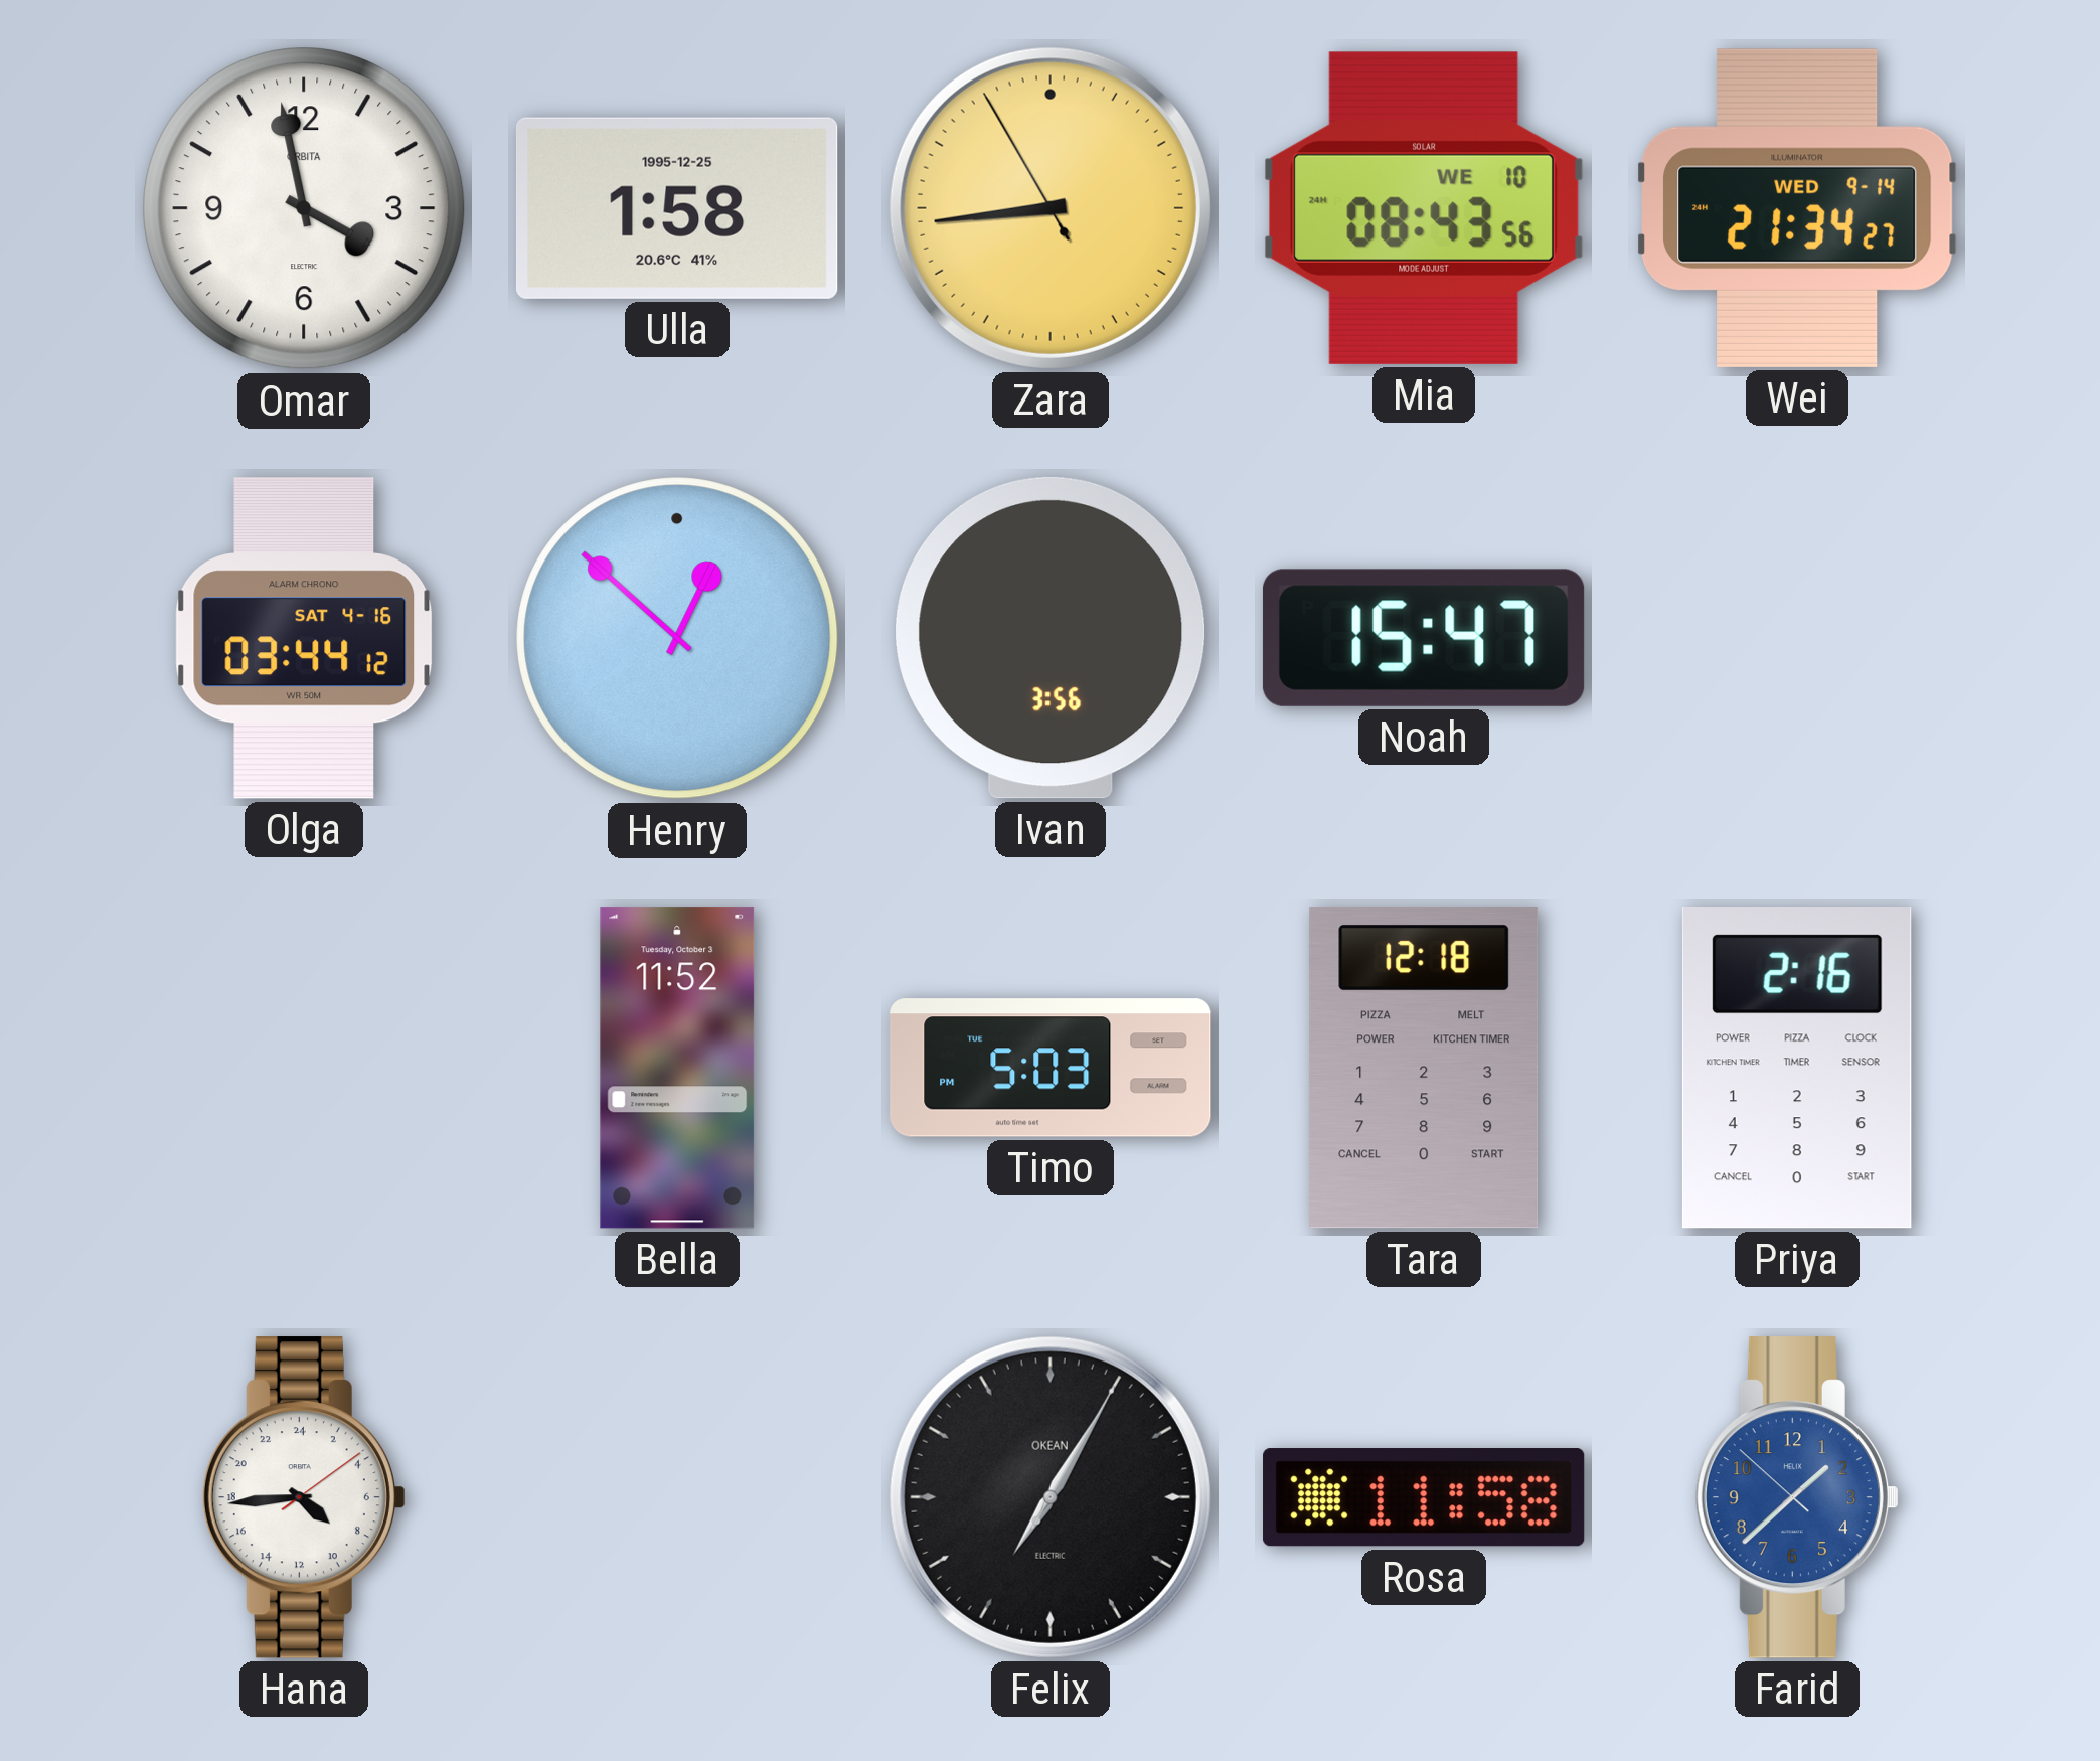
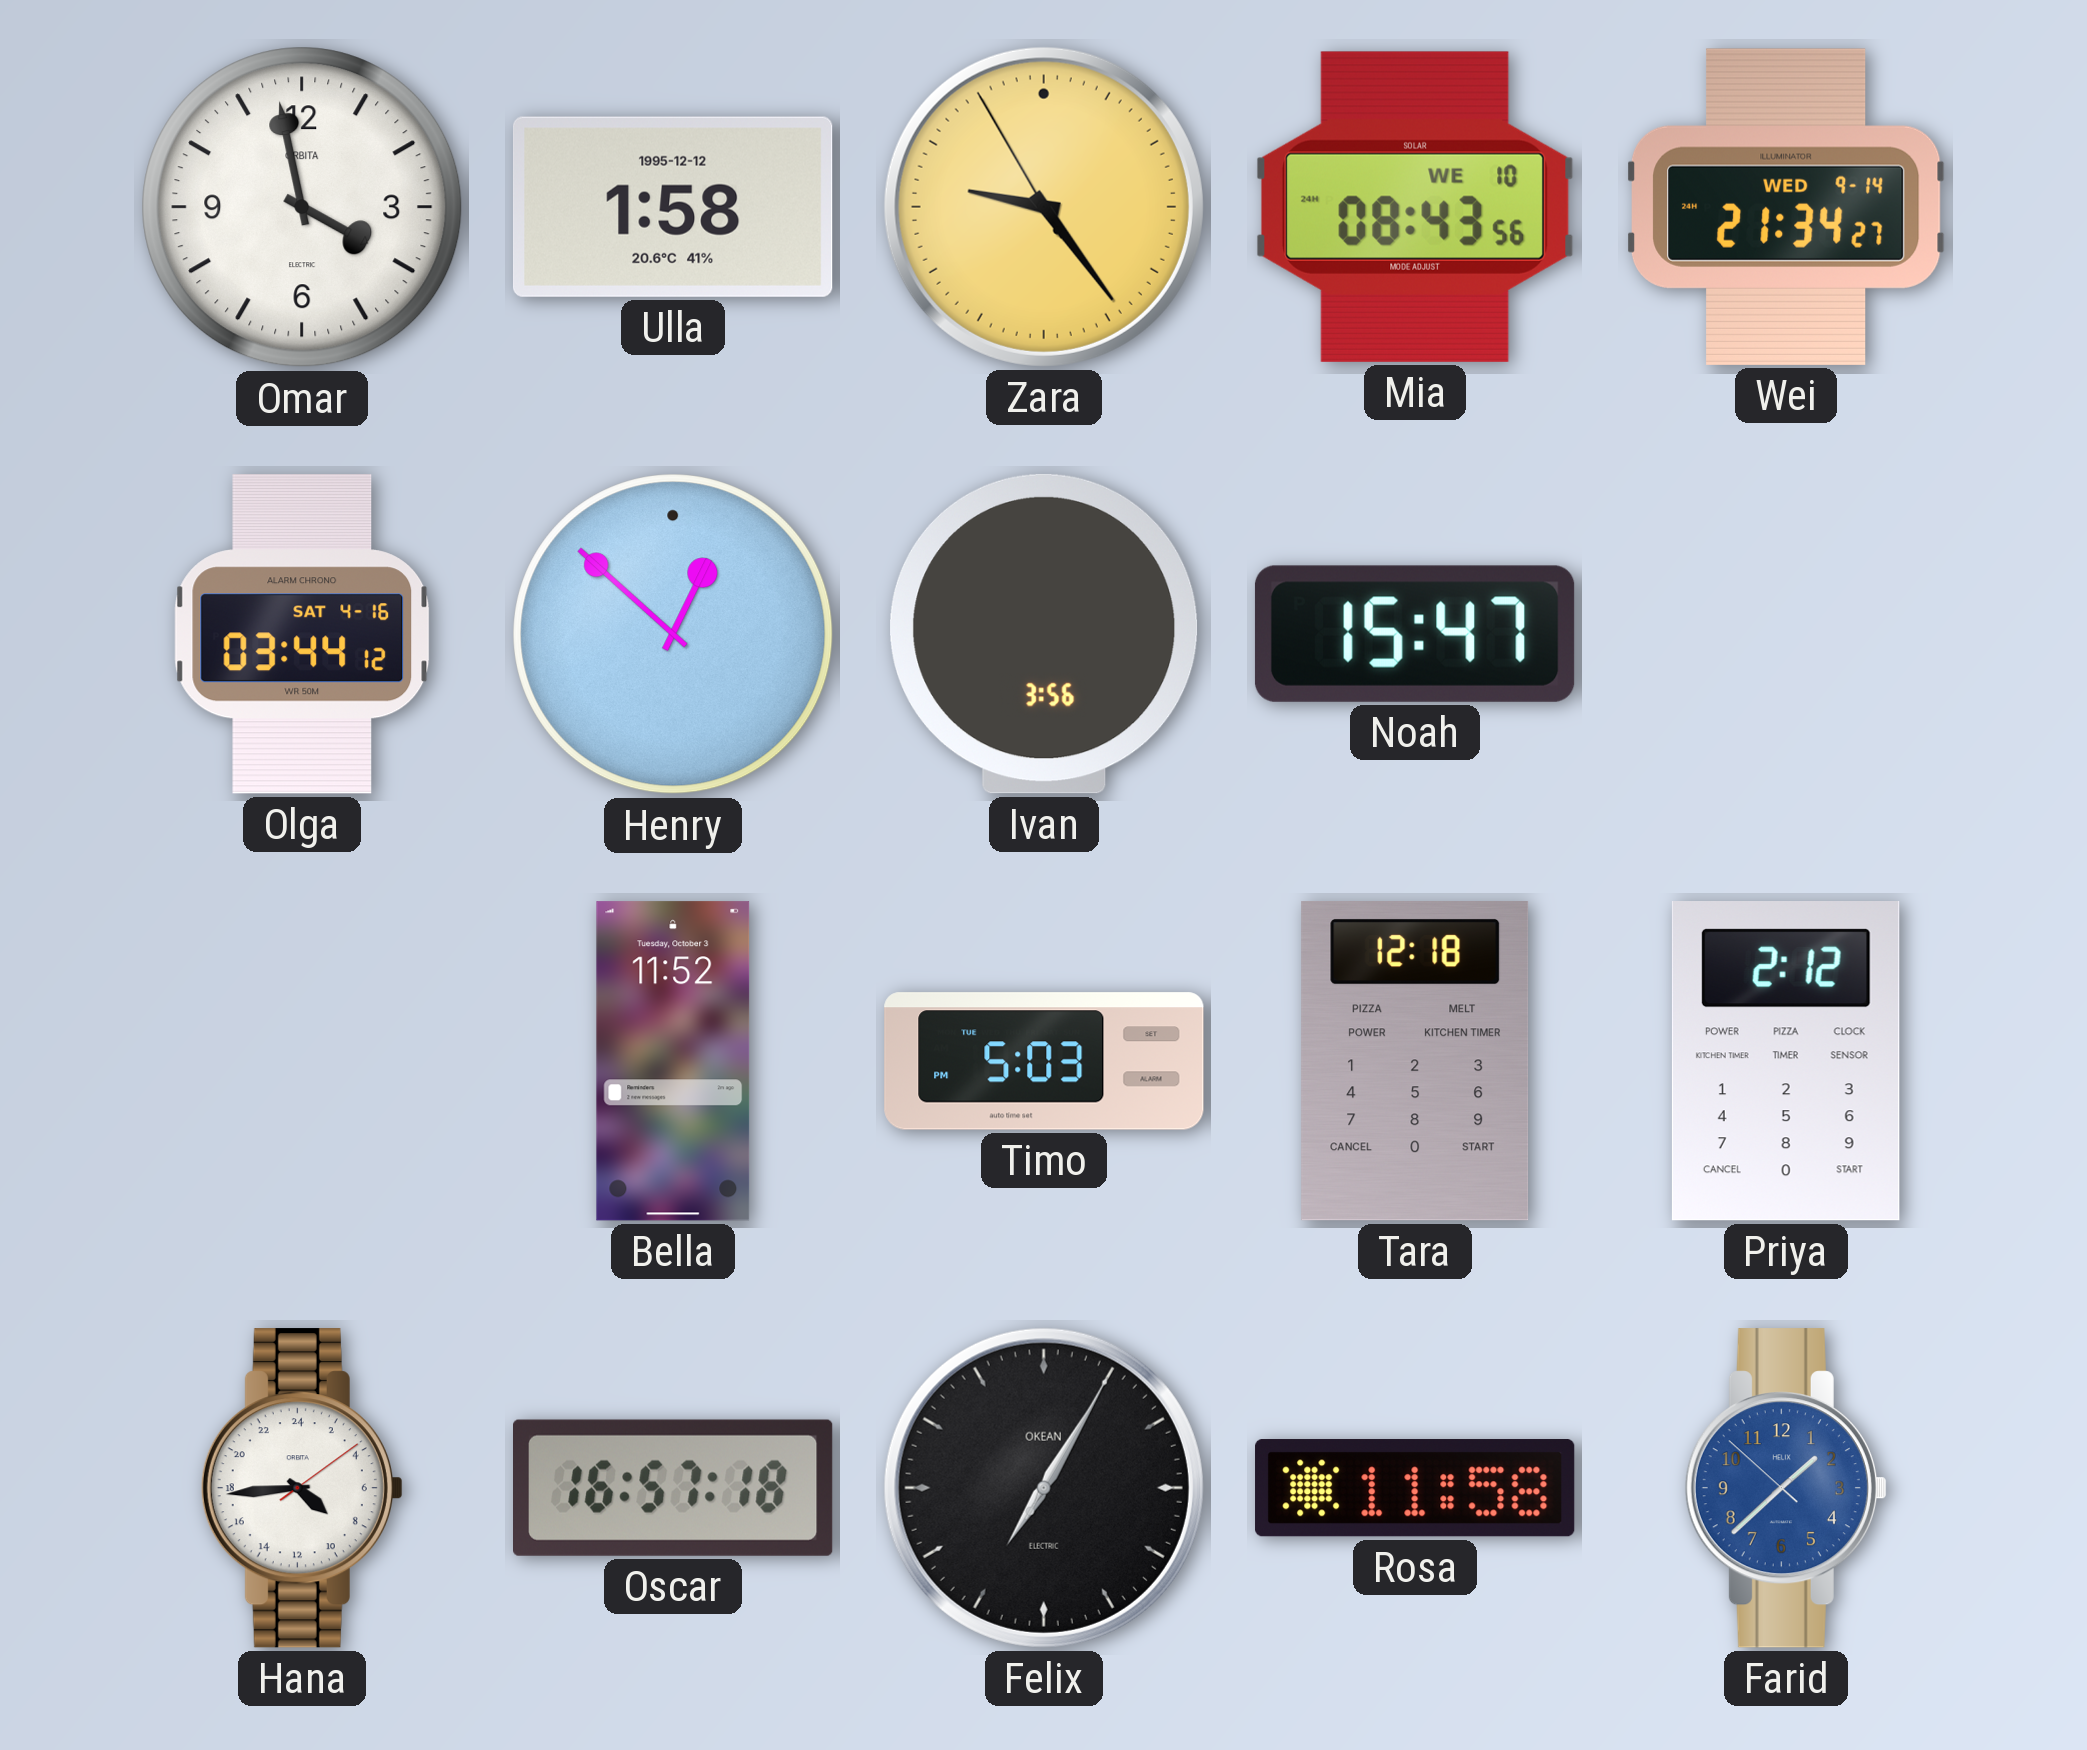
Ulla date: 1995-12-25 -> 1995-12-12 (673, 207)
Zara: 8:43 -> 9:23 (1044, 207)
Priya: 2:16 -> 2:12 (1786, 1062)
Oscar: none -> 16:57 (673, 1488)
